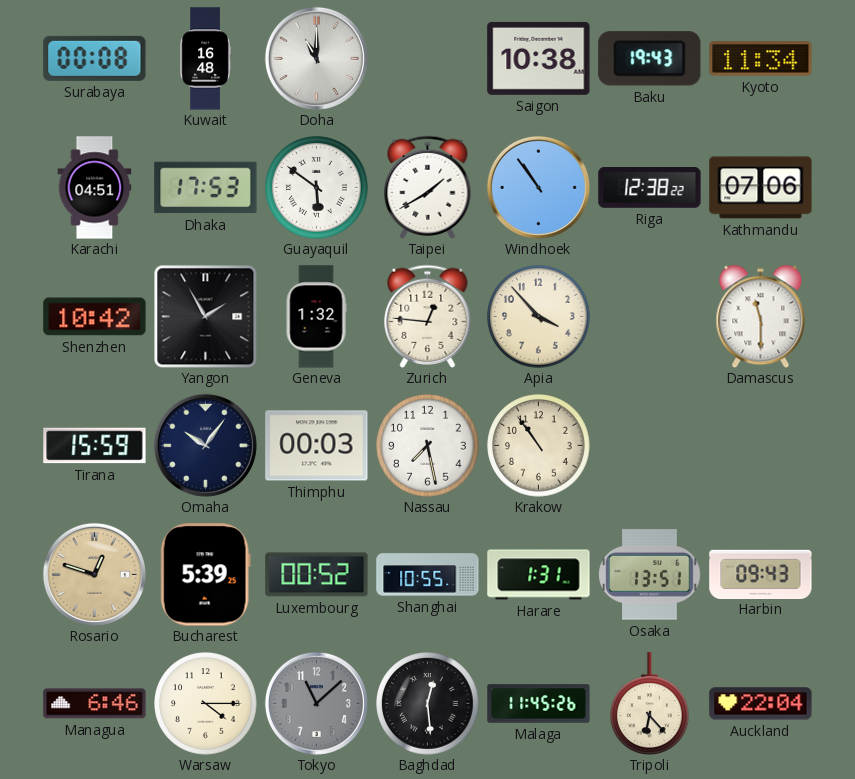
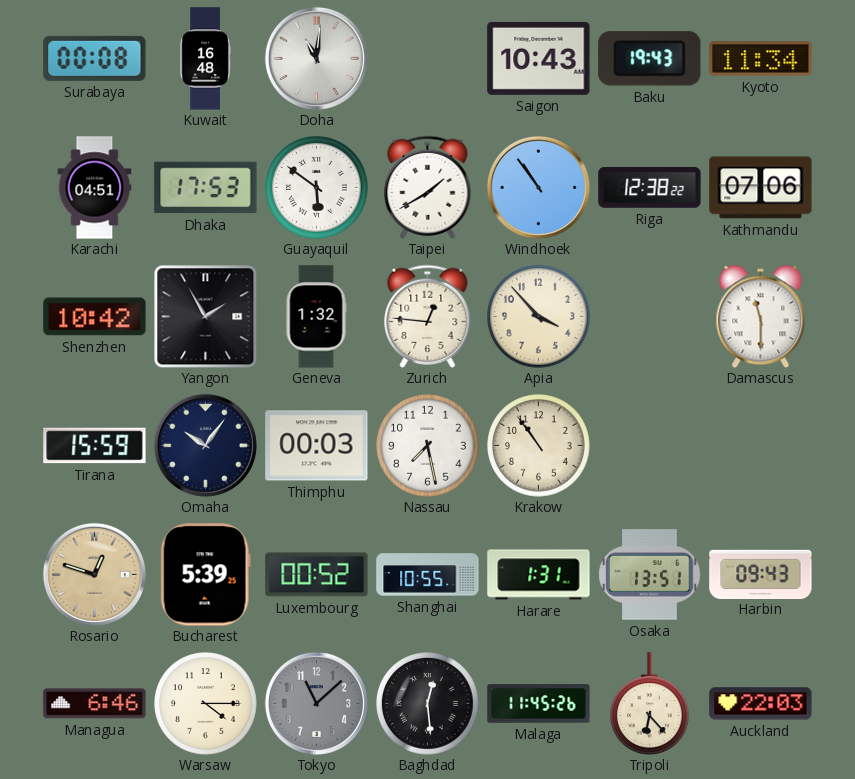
Doha: 11:00 -> 11:01 (316, 58)
Saigon: 10:38 -> 10:43 (539, 58)
Auckland: 22:04 -> 22:03 (761, 704)
